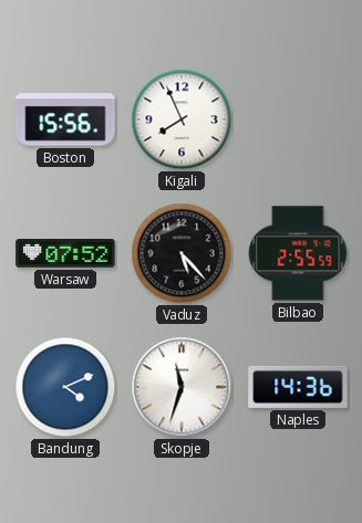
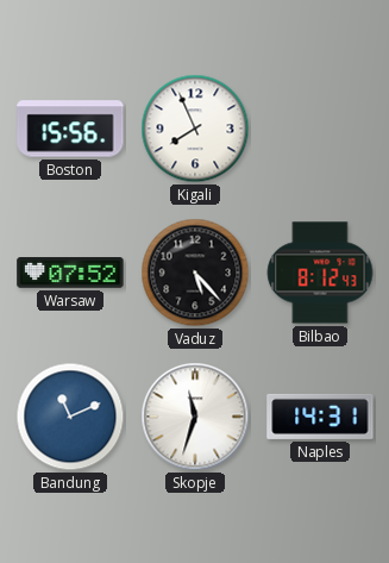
Bilbao: 2:55 -> 8:12 (320, 273)
Bandung: 4:11 -> 11:11 (70, 417)
Naples: 14:36 -> 14:31 (320, 417)
